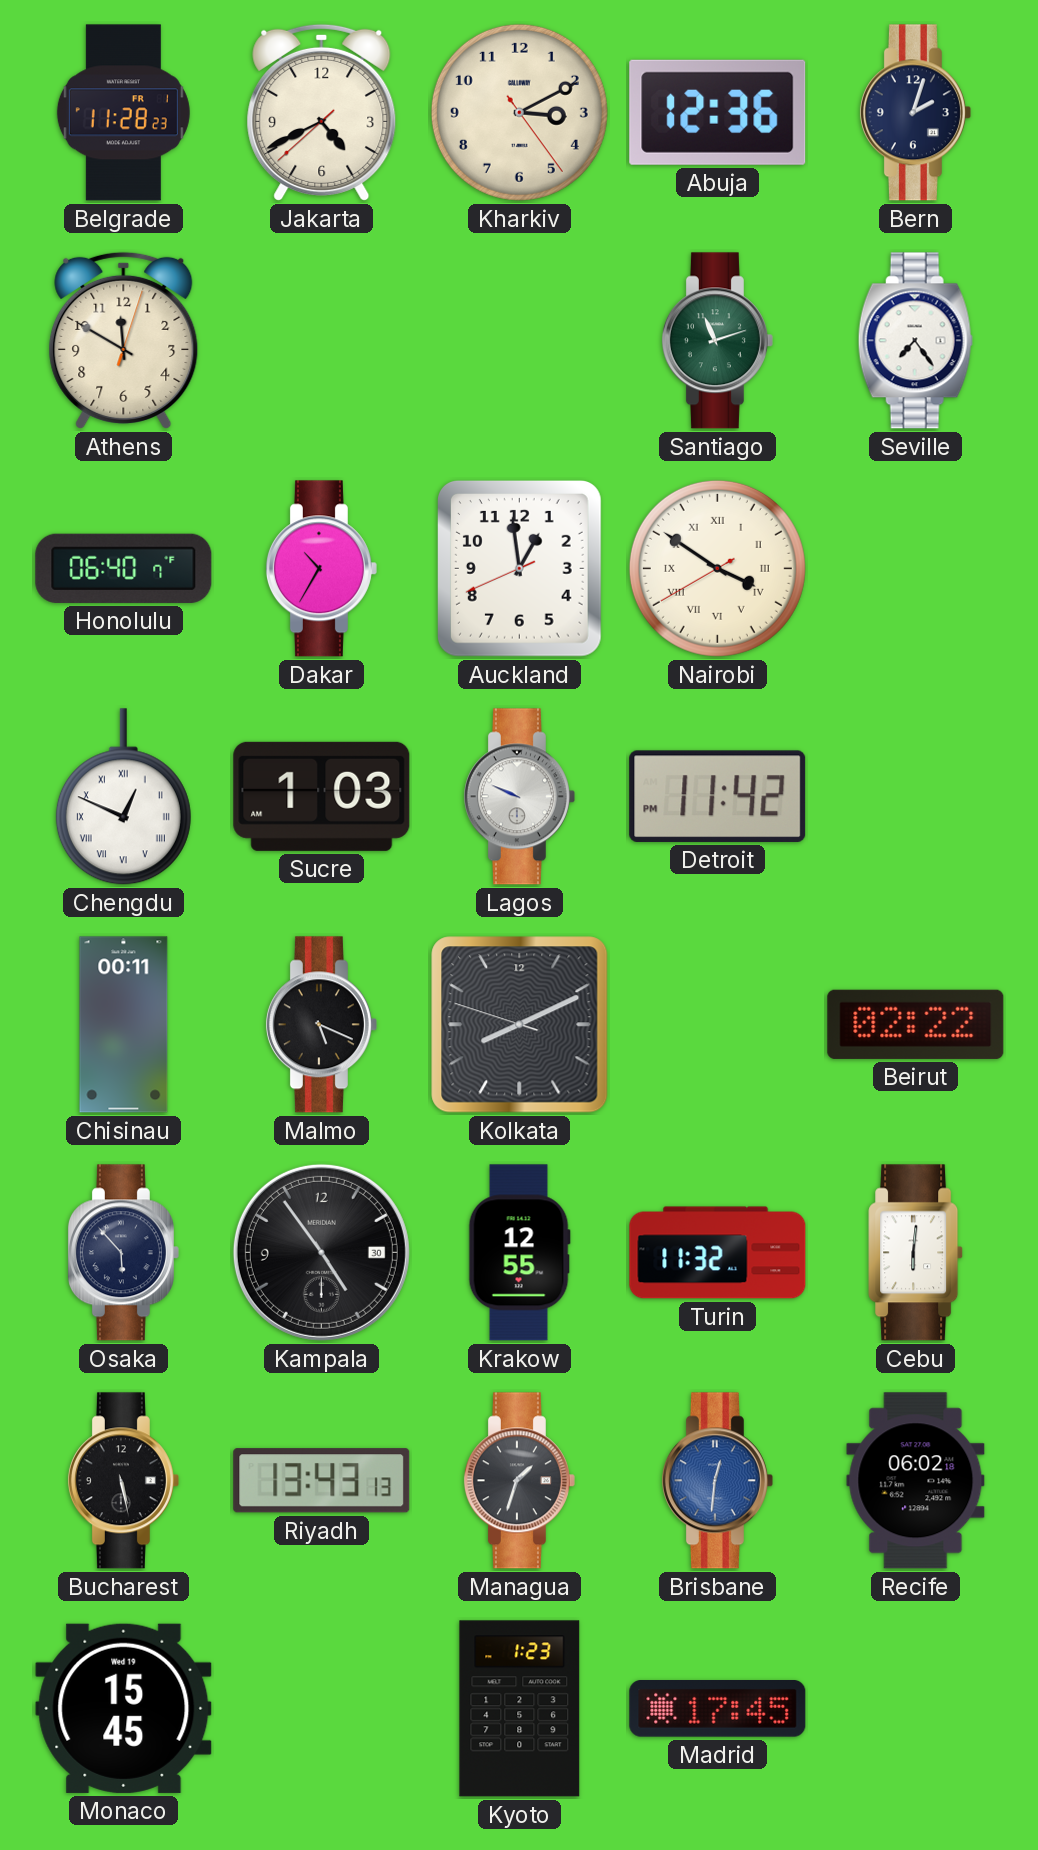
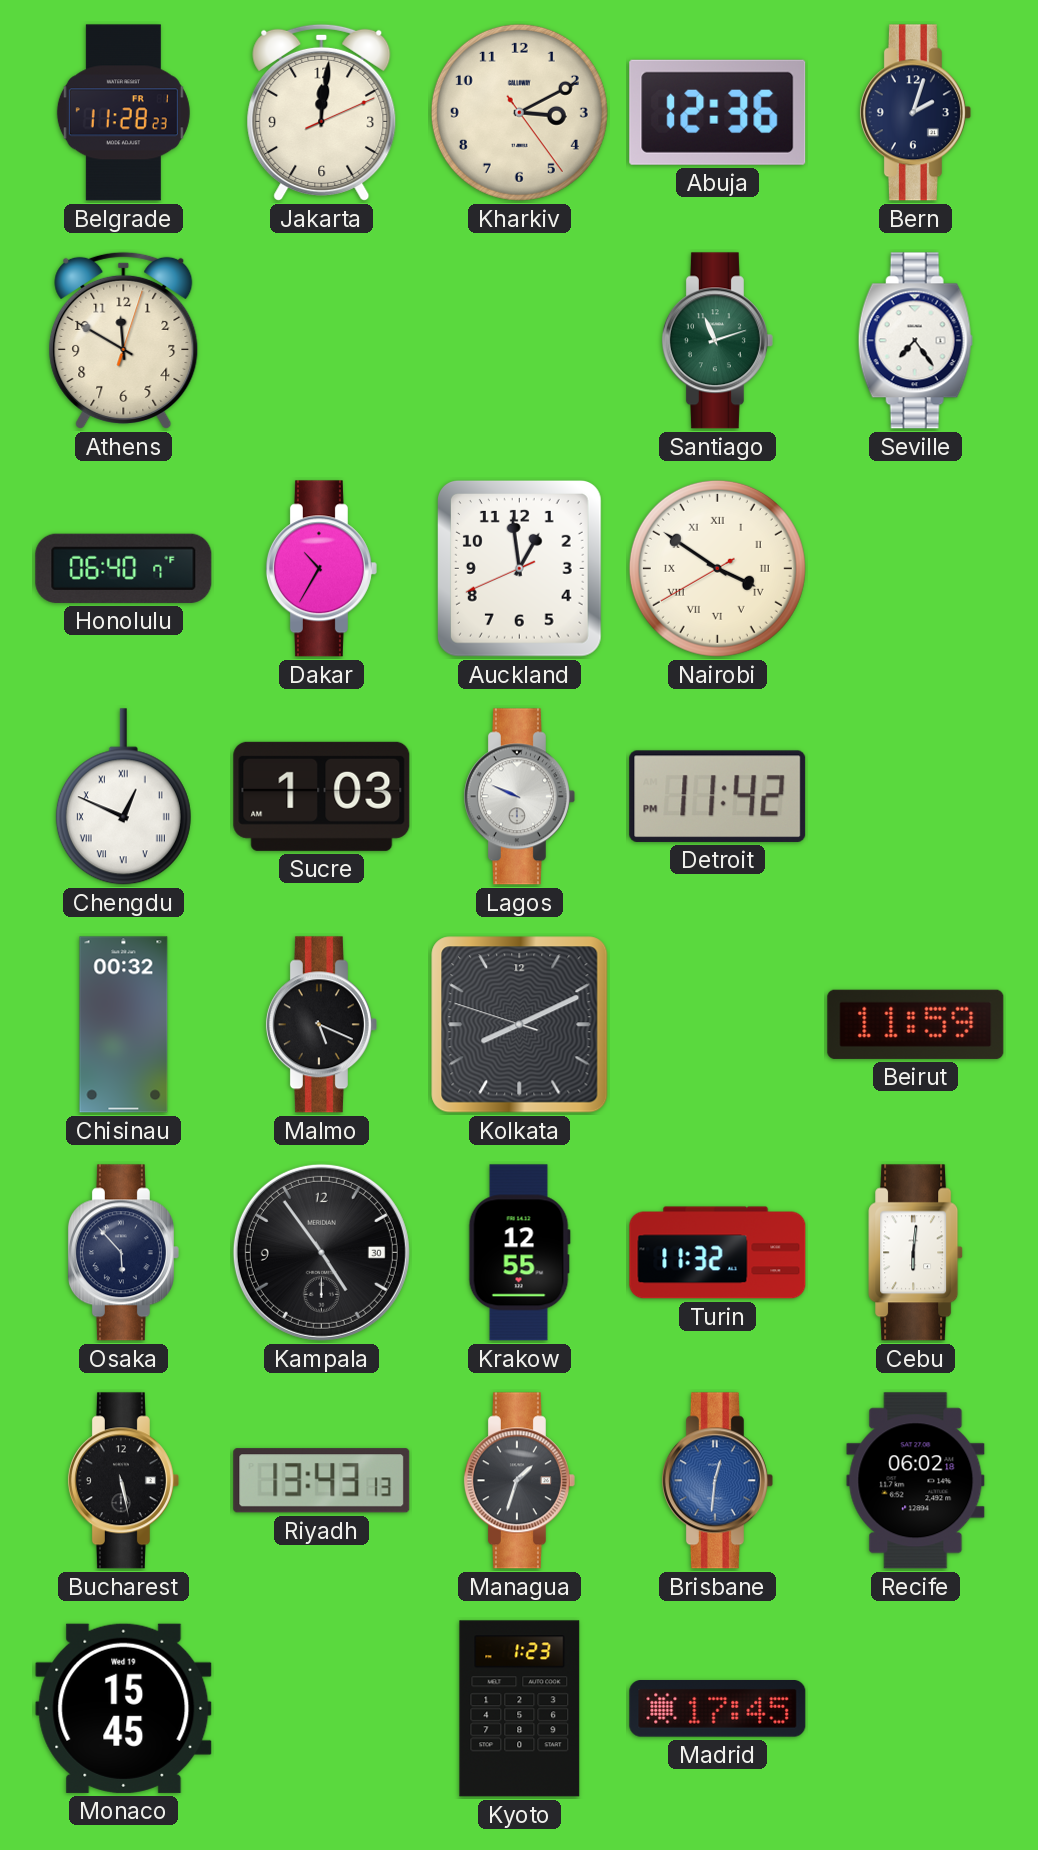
Jakarta: 4:40 -> 12:01 (322, 112)
Chisinau: 00:11 -> 00:32 (124, 1025)
Beirut: 02:22 -> 11:59 (916, 1024)
